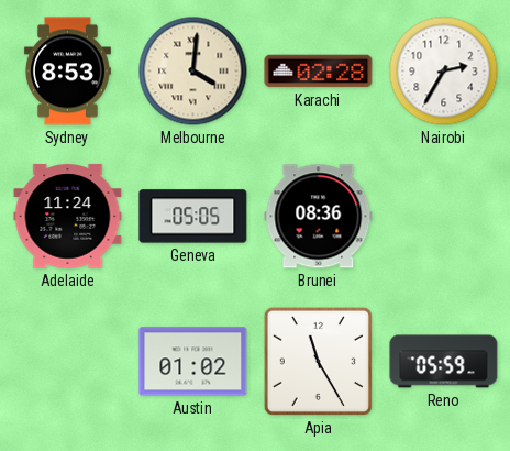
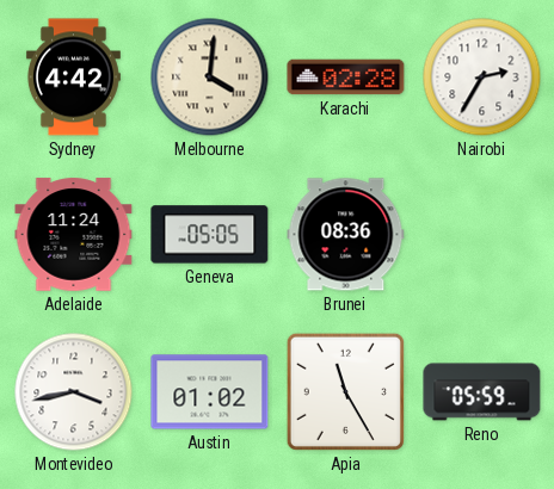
Sydney: 8:53 -> 4:42 (73, 78)
Montevideo: none -> 3:43 (74, 392)
